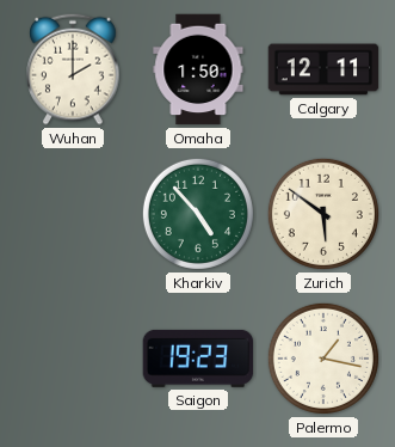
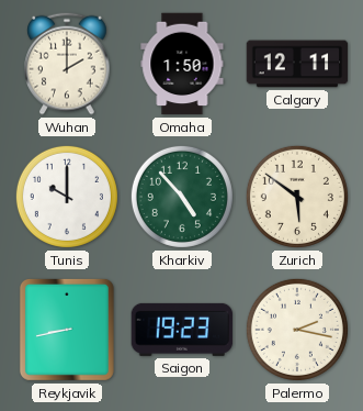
Tunis: none -> 10:00 (67, 197)
Reykjavik: none -> 8:43 (67, 330)
Palermo: 1:17 -> 2:17 (297, 330)
